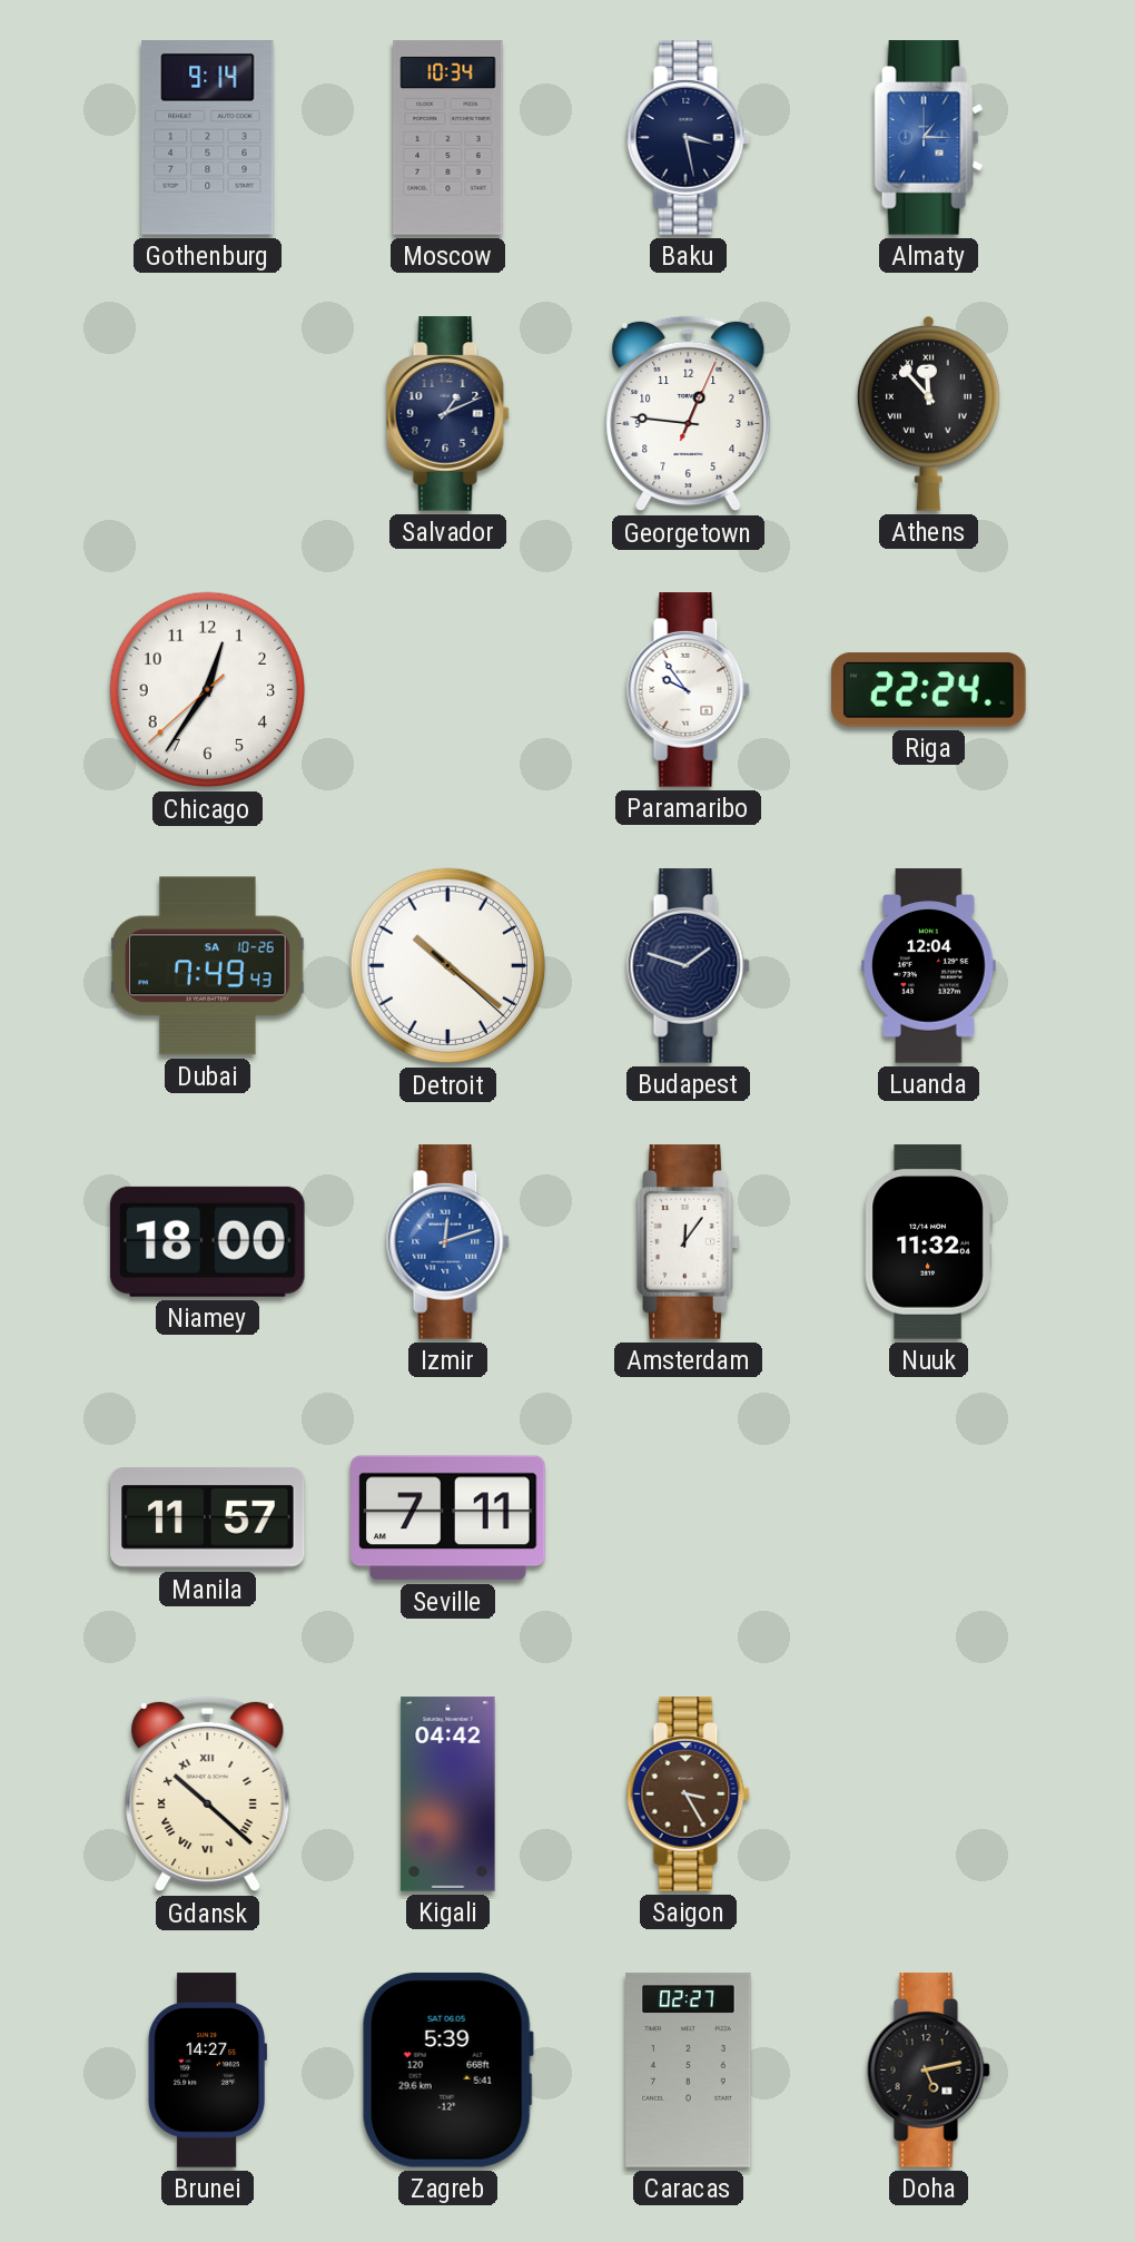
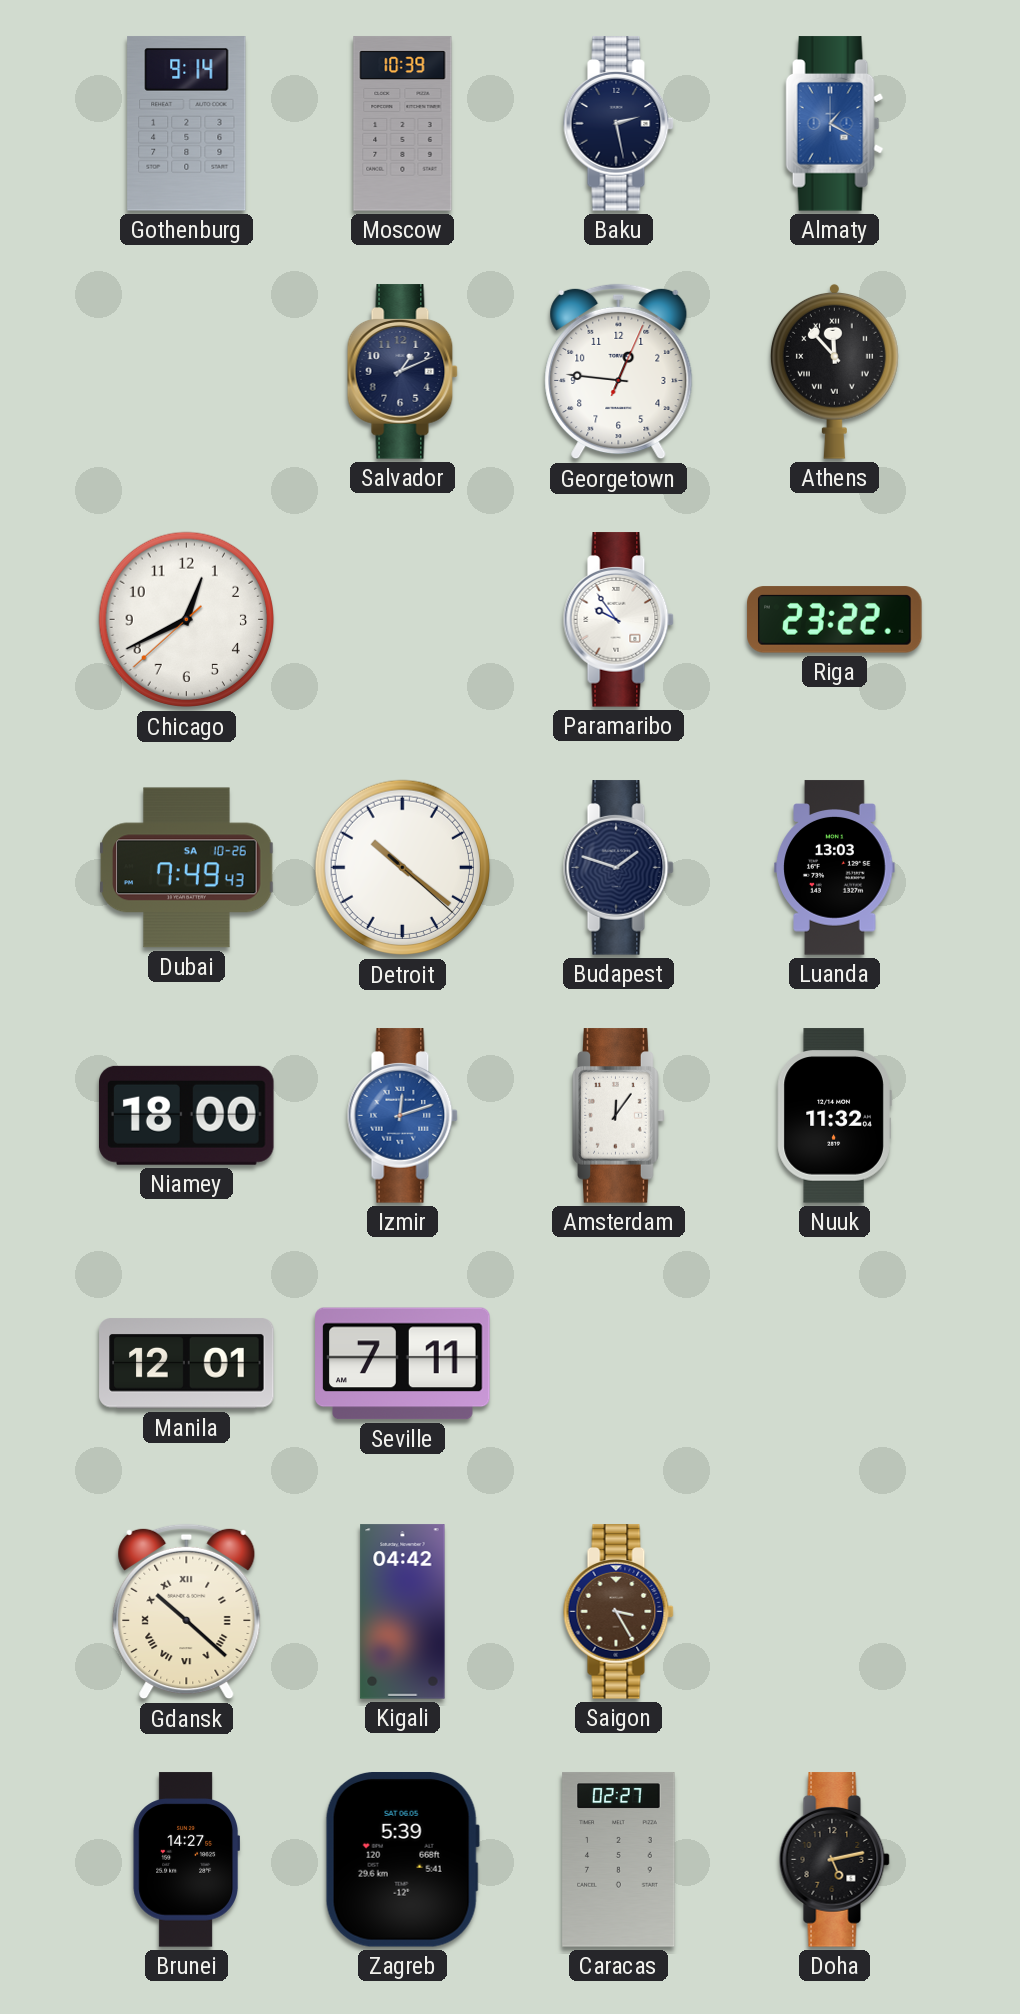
Moscow: 10:34 -> 10:39 (403, 124)
Baku: 3:28 -> 2:28 (618, 124)
Almaty: 1:15 -> 1:20 (835, 124)
Chicago: 12:35 -> 12:40 (187, 620)
Riga: 22:24 -> 23:22 (835, 620)
Luanda: 12:04 -> 13:03 (835, 868)
Manila: 11:57 -> 12:01 (187, 1364)
